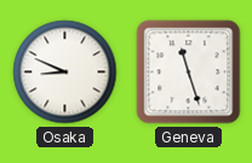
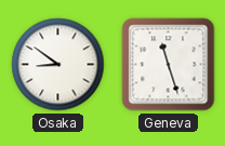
Osaka: 8:49 -> 8:51 (58, 65)
